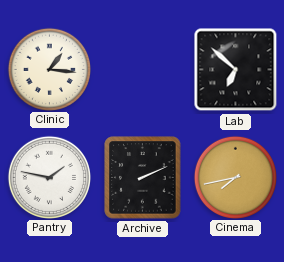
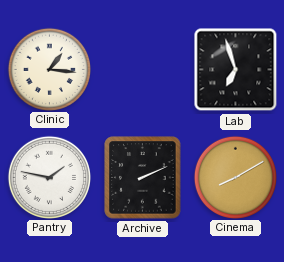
Lab: 6:52 -> 6:57 (236, 70)
Cinema: 7:43 -> 8:10 (235, 177)
